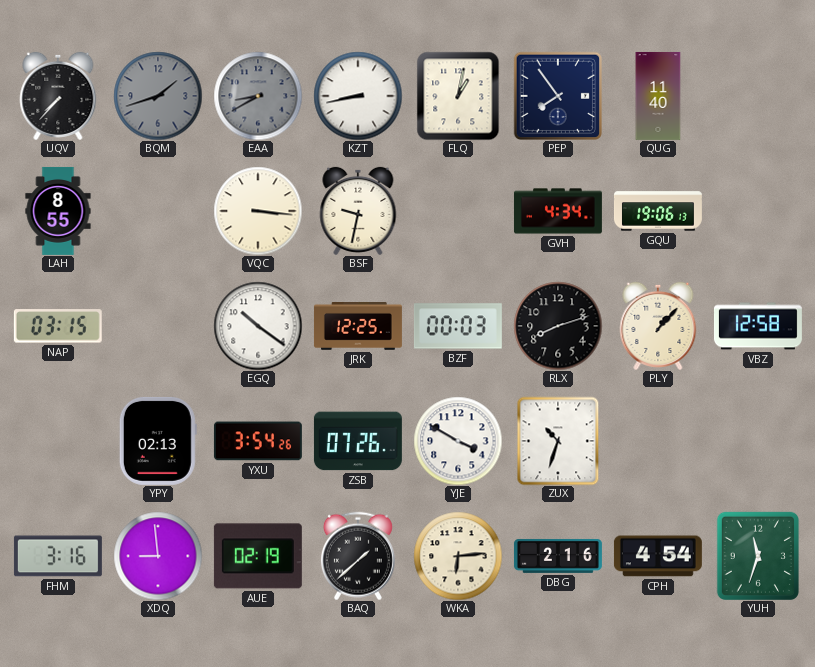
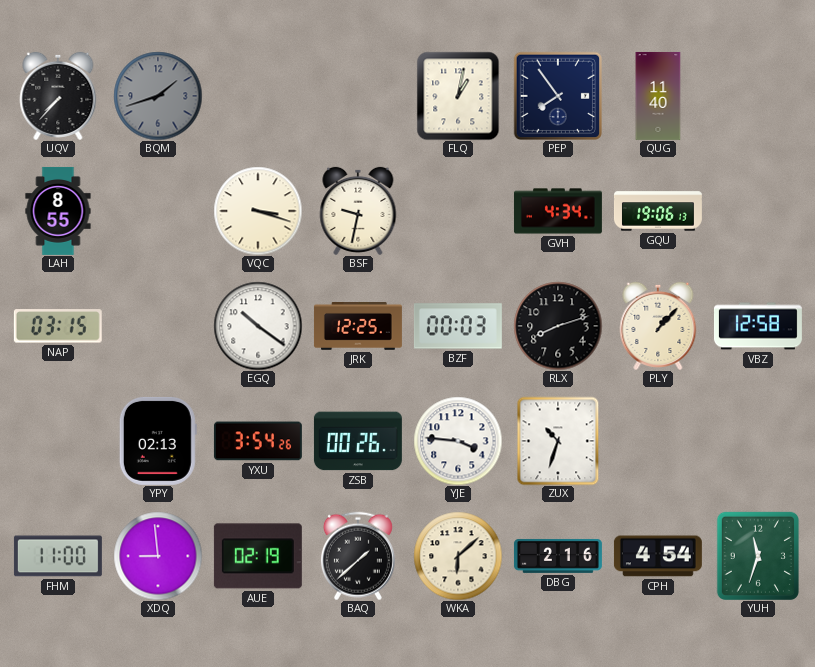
EAA: 8:40 -> none (258, 96)
KZT: 8:43 -> none (358, 96)
VQC: 3:16 -> 3:18 (258, 211)
ZSB: 07:26 -> 00:26 (358, 441)
YJE: 3:50 -> 3:46 (458, 441)
FHM: 3:16 -> 11:00 (58, 556)
WKA: 6:14 -> 6:08 (458, 556)
